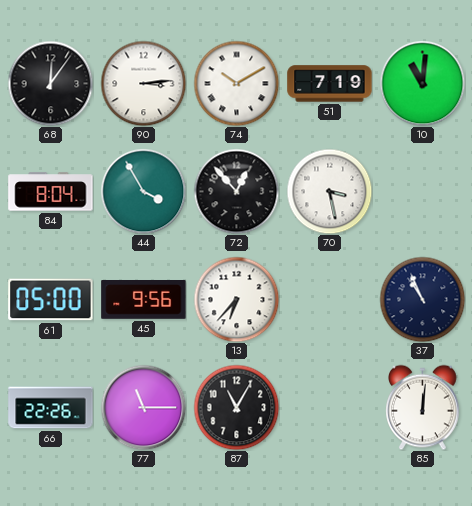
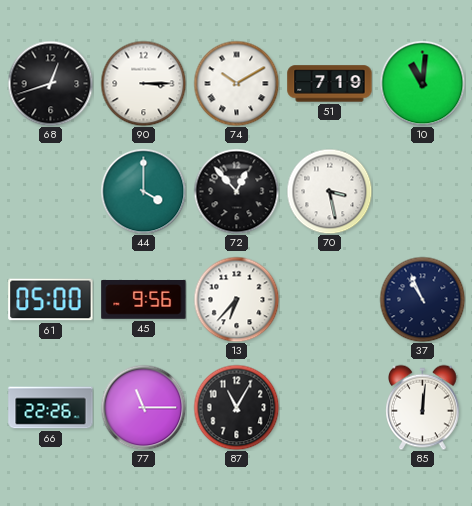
68: 12:06 -> 12:42 (50, 83)
90: 3:14 -> 3:15 (143, 83)
84: 8:04 -> none (51, 192)
44: 3:55 -> 4:00 (143, 191)
